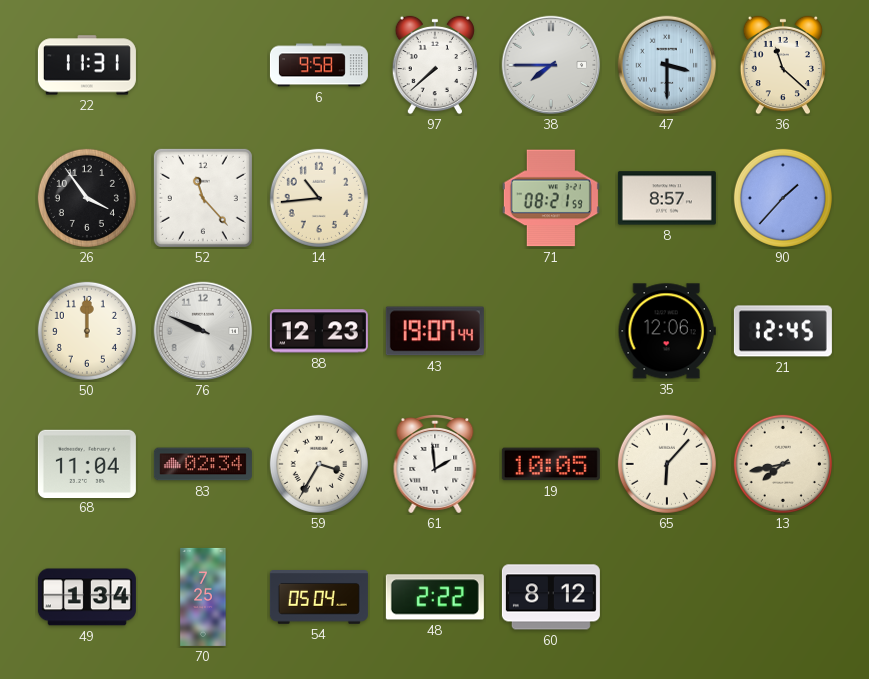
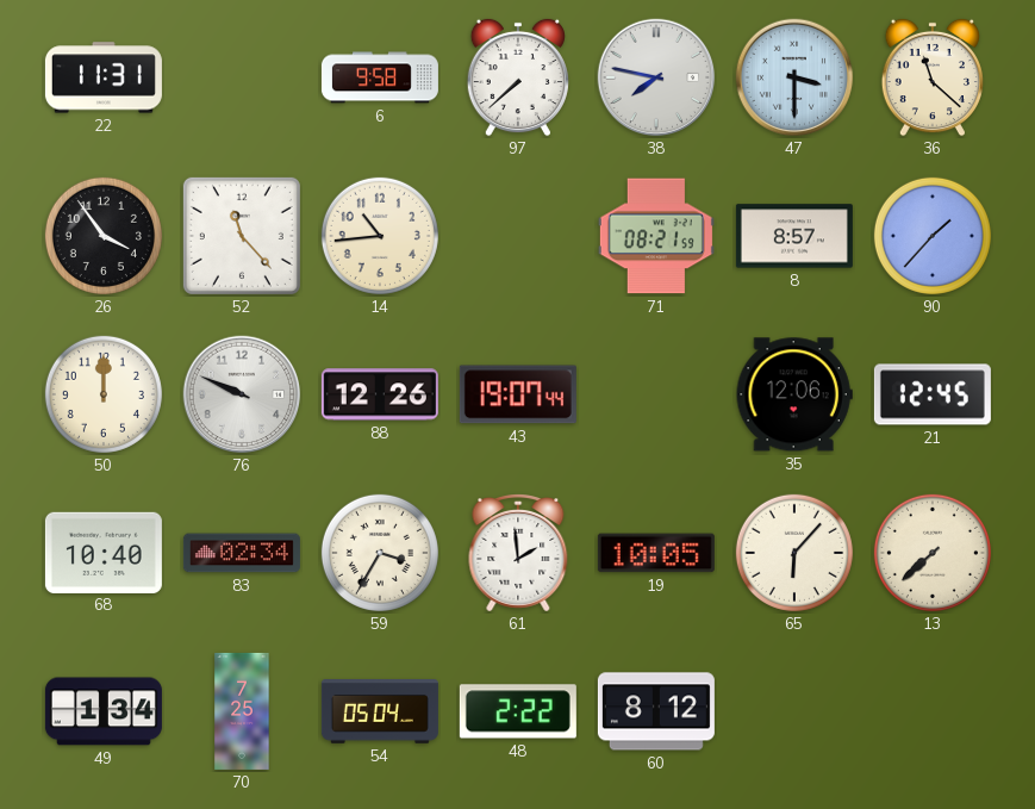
38: 7:45 -> 7:47 (656, 77)
88: 12:23 -> 12:26 (380, 394)
68: 11:04 -> 10:40 (104, 552)
13: 7:43 -> 7:38 (933, 553)
